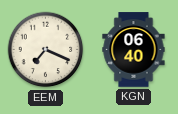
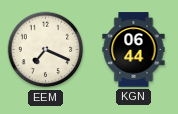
KGN: 06:40 -> 06:44 (134, 50)
